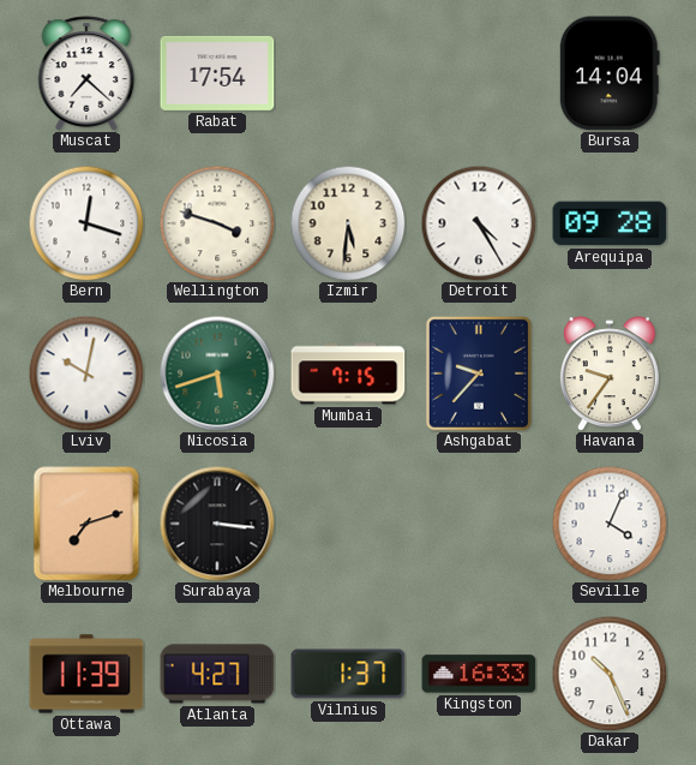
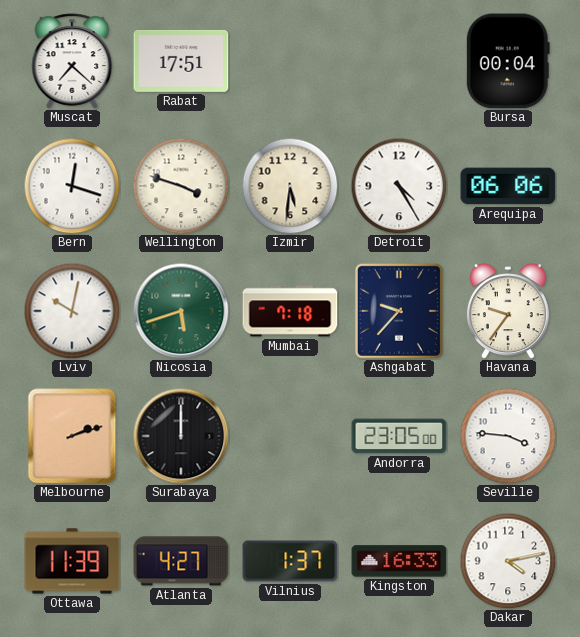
Rabat: 17:54 -> 17:51 (181, 61)
Bursa: 14:04 -> 00:04 (508, 61)
Arequipa: 09:28 -> 06:06 (508, 186)
Mumbai: 7:15 -> 7:18 (290, 311)
Melbourne: 7:12 -> 2:12 (72, 436)
Surabaya: 3:16 -> 12:00 (181, 436)
Andorra: none -> 23:05 (399, 436)
Seville: 4:04 -> 3:46 (508, 436)
Dakar: 10:26 -> 4:13 (508, 561)
